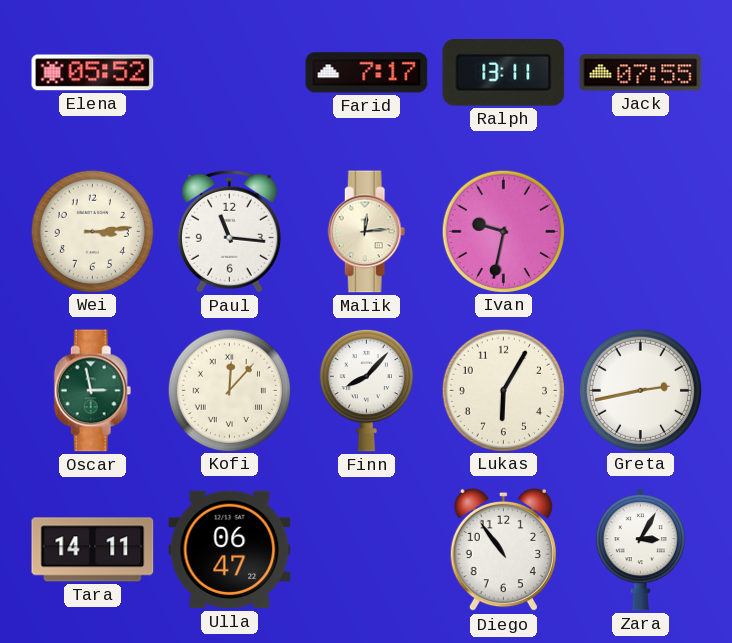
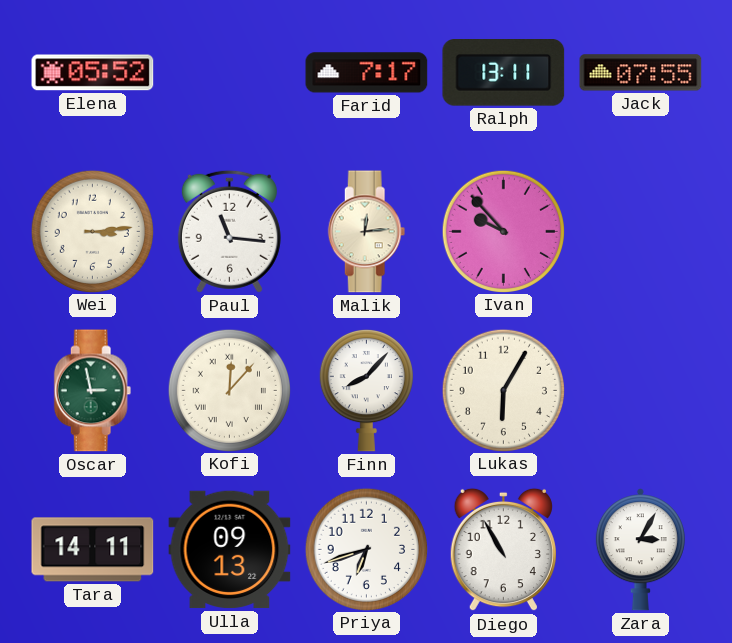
Ivan: 9:32 -> 9:53 (503, 231)
Greta: 2:43 -> none (640, 390)
Ulla: 06:47 -> 09:13 (230, 550)
Priya: none -> 6:42 (366, 549)
Diego: 10:54 -> 10:55 (503, 550)
